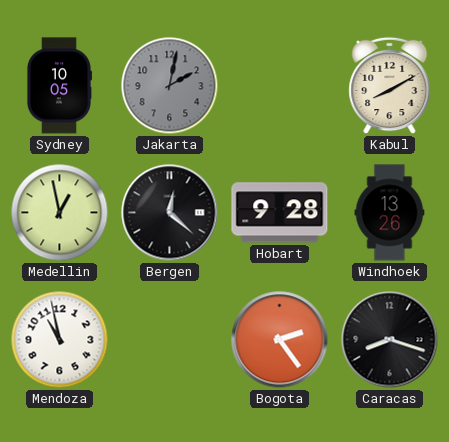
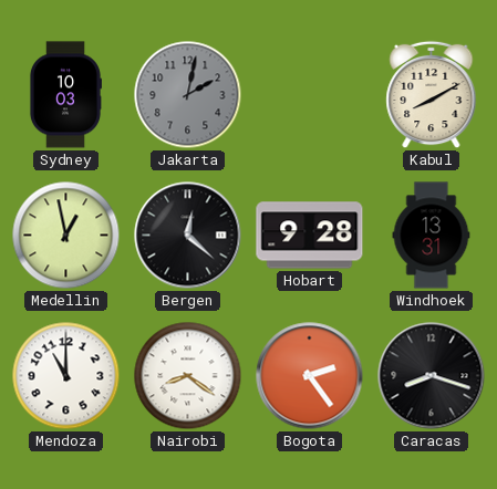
Sydney: 10:05 -> 10:03 (65, 95)
Windhoek: 13:26 -> 13:31 (432, 236)
Mendoza: 10:58 -> 11:00 (66, 376)
Nairobi: none -> 8:21 (188, 376)
